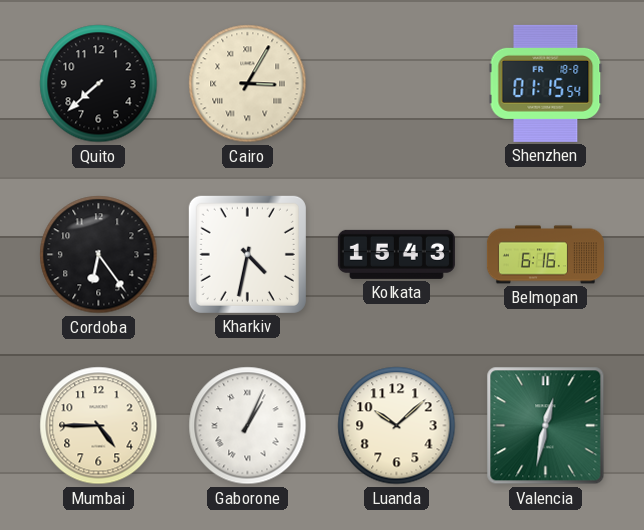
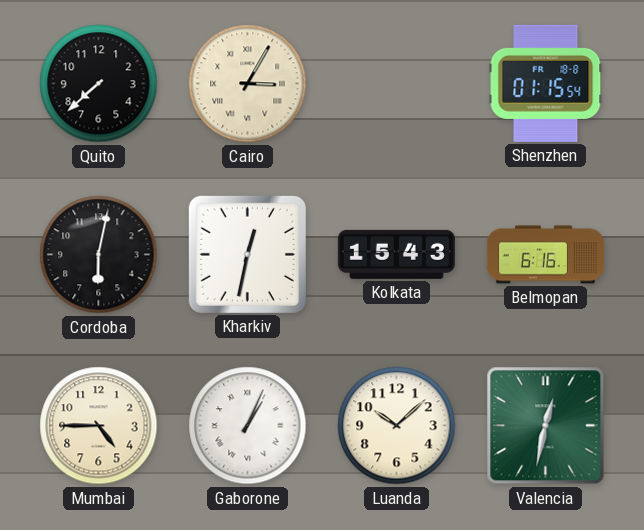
Cordoba: 6:24 -> 6:02 (99, 255)
Kharkiv: 4:32 -> 12:32 (247, 254)
